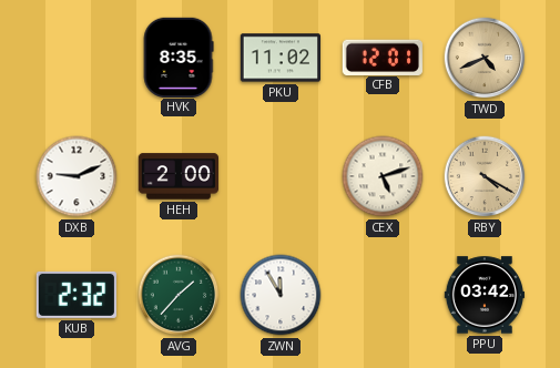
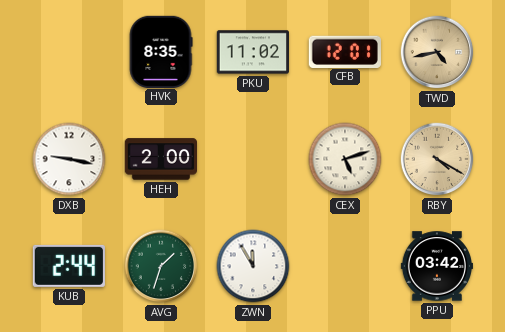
TWD: 4:41 -> 4:43 (437, 52)
DXB: 9:11 -> 9:17 (69, 159)
KUB: 2:32 -> 2:44 (69, 266)
AVG: 1:37 -> 1:33 (161, 266)
